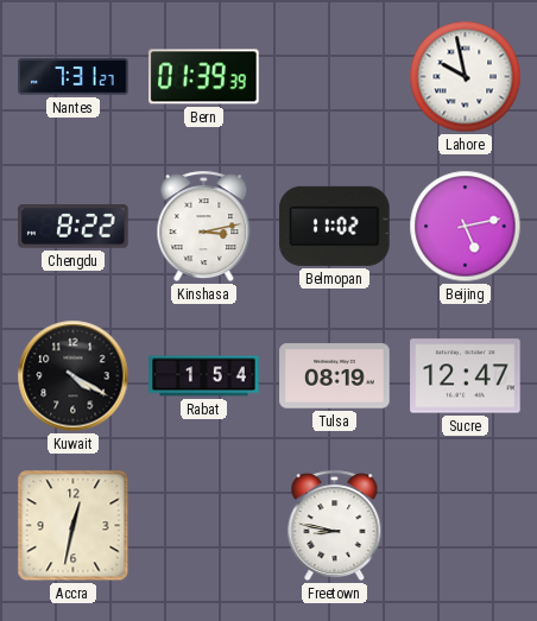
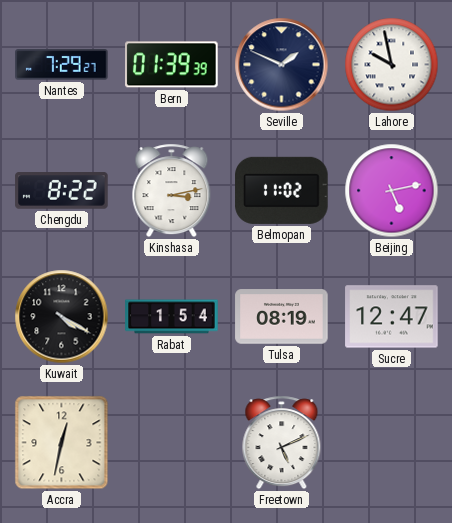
Nantes: 7:31 -> 7:29 (62, 65)
Seville: none -> 1:49 (282, 65)
Freetown: 8:47 -> 5:11 (282, 443)
